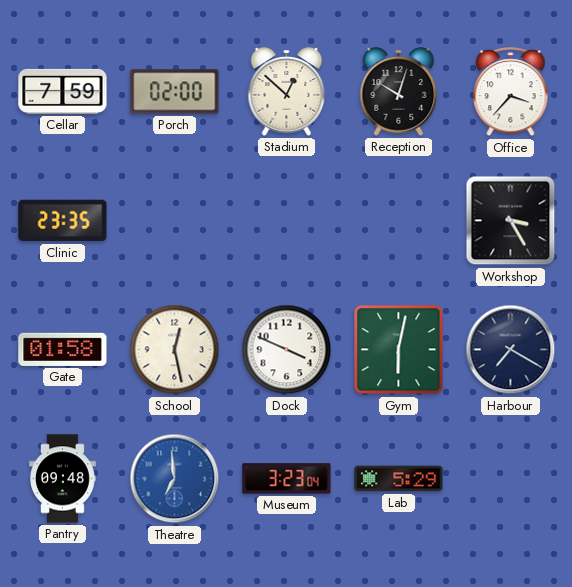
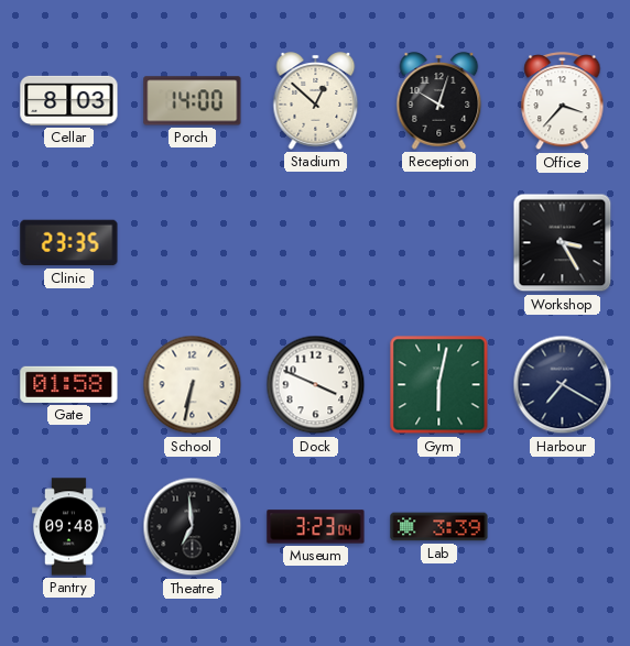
Cellar: 7:59 -> 8:03 (69, 100)
Porch: 02:00 -> 14:00 (193, 101)
School: 12:28 -> 6:32 (193, 385)
Theatre dial: blue -> black (193, 527)
Lab: 5:29 -> 3:39 (439, 527)
